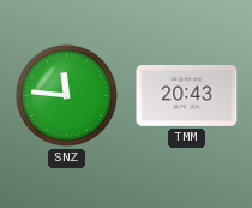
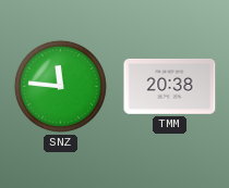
TMM: 20:43 -> 20:38 (170, 87)
